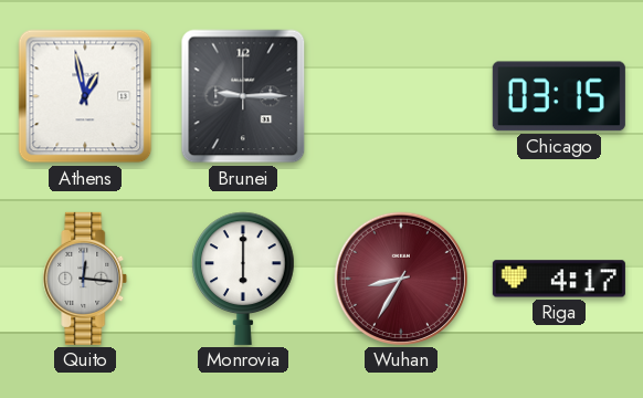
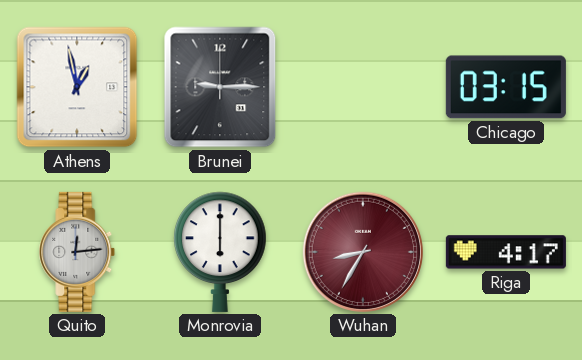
Quito: 12:16 -> 12:14 (77, 252)
